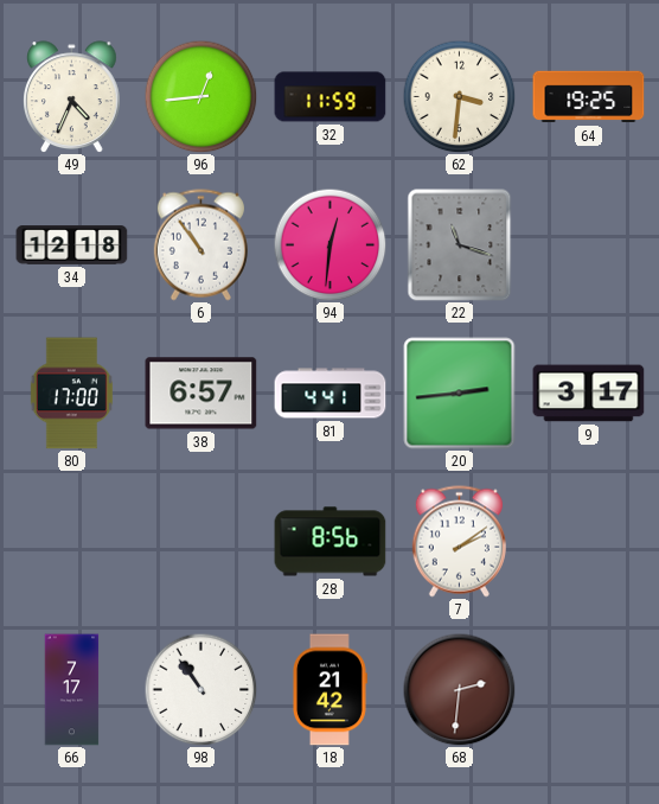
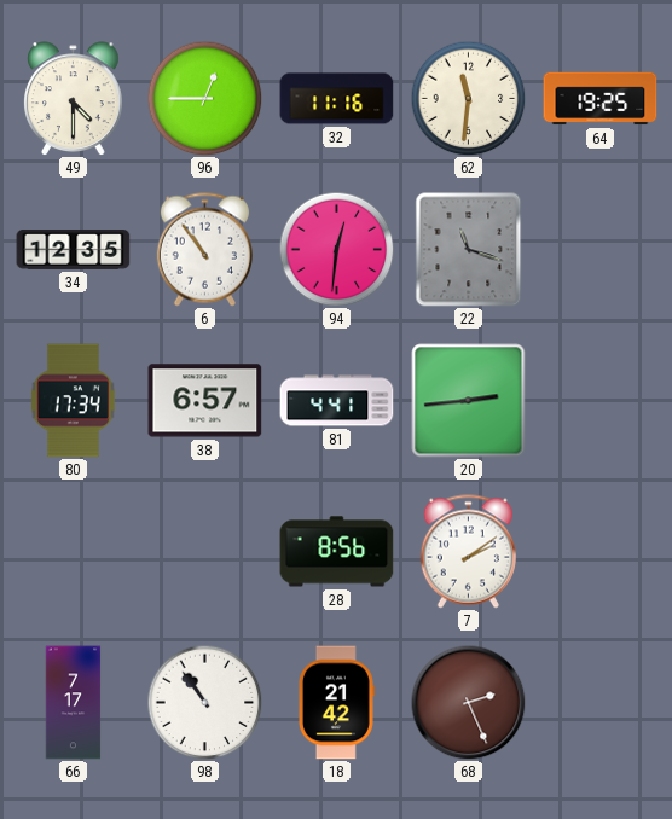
49: 4:34 -> 4:30 (74, 98)
96: 12:44 -> 12:45 (204, 98)
32: 11:59 -> 11:16 (337, 99)
62: 3:31 -> 11:31 (468, 98)
34: 12:18 -> 12:35 (74, 250)
80: 17:00 -> 17:34 (73, 401)
9: 3:17 -> none (589, 394)
68: 2:31 -> 2:26 (468, 702)
